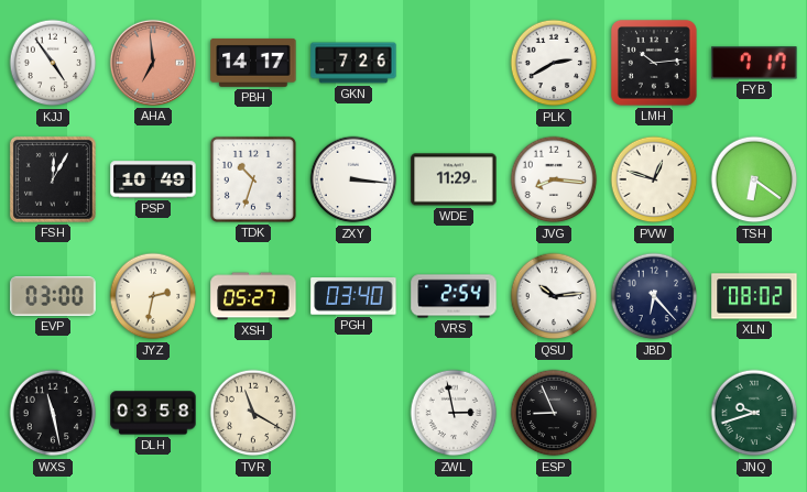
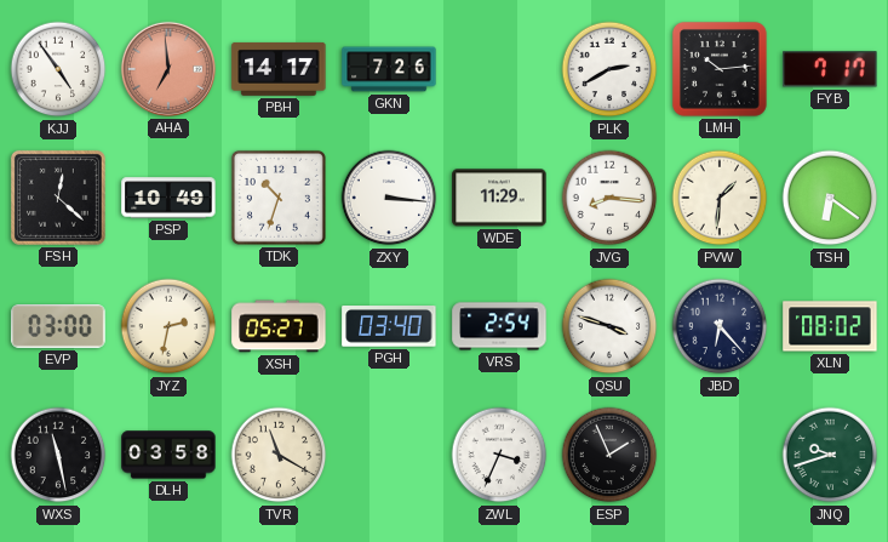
FSH: 12:05 -> 12:22 (58, 198)
PVW: 12:48 -> 1:31 (720, 198)
QSU: 10:14 -> 3:48 (609, 326)
ZWL: 2:58 -> 3:34 (499, 455)
ESP: 8:56 -> 1:56 (609, 455)
